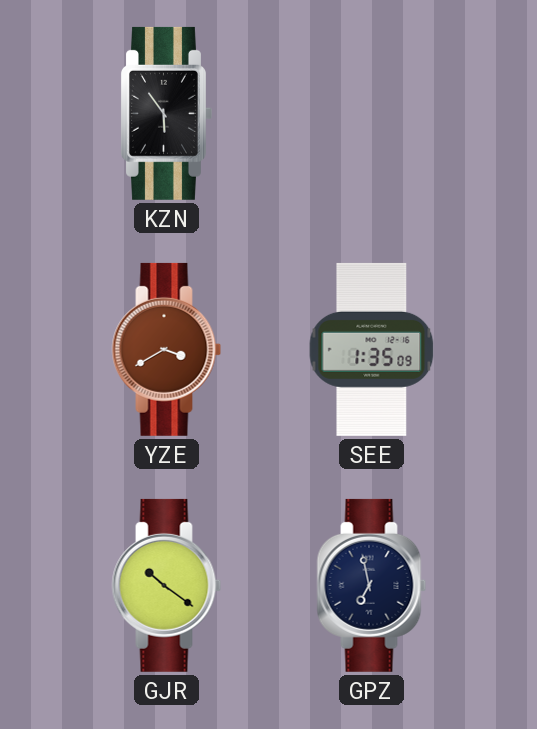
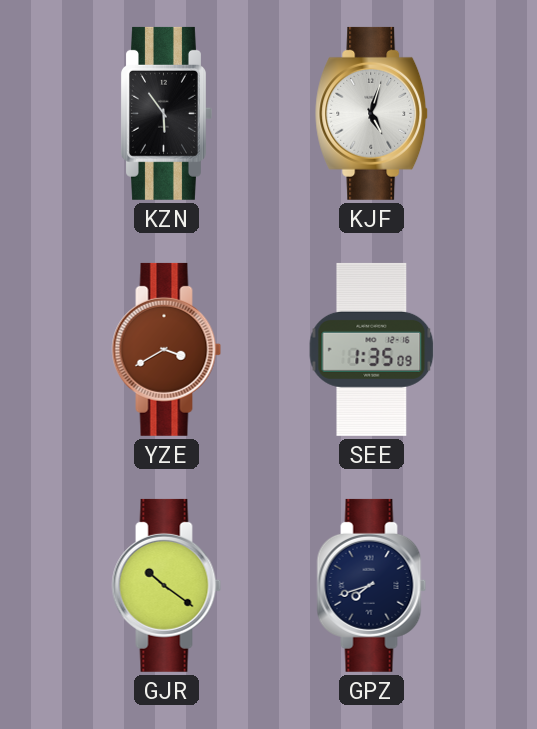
KJF: none -> 5:03 (372, 113)
GPZ: 6:58 -> 7:42 (372, 585)
